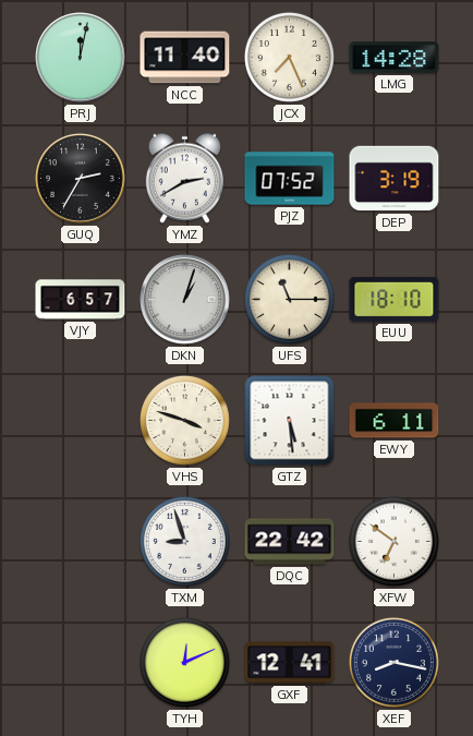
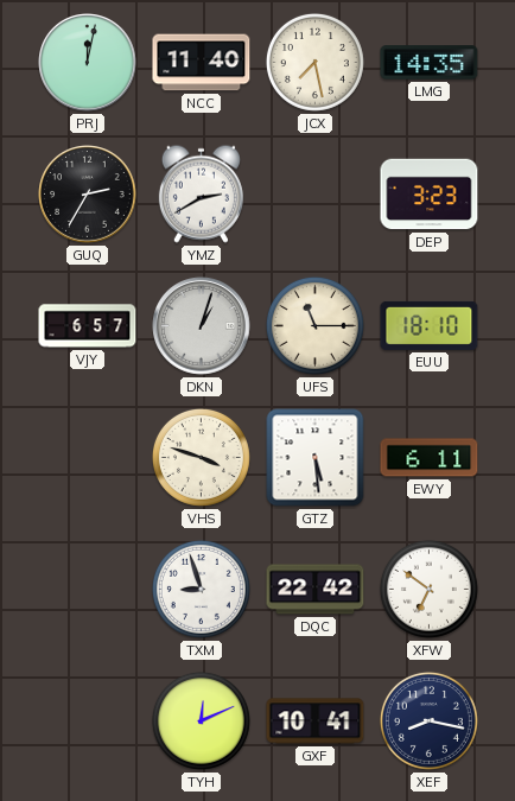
JCX: 7:26 -> 7:28 (314, 62)
LMG: 14:28 -> 14:35 (430, 63)
PJZ: 07:52 -> none (290, 179)
DEP: 3:19 -> 3:23 (430, 195)
GXF: 12:41 -> 10:41 (316, 721)
